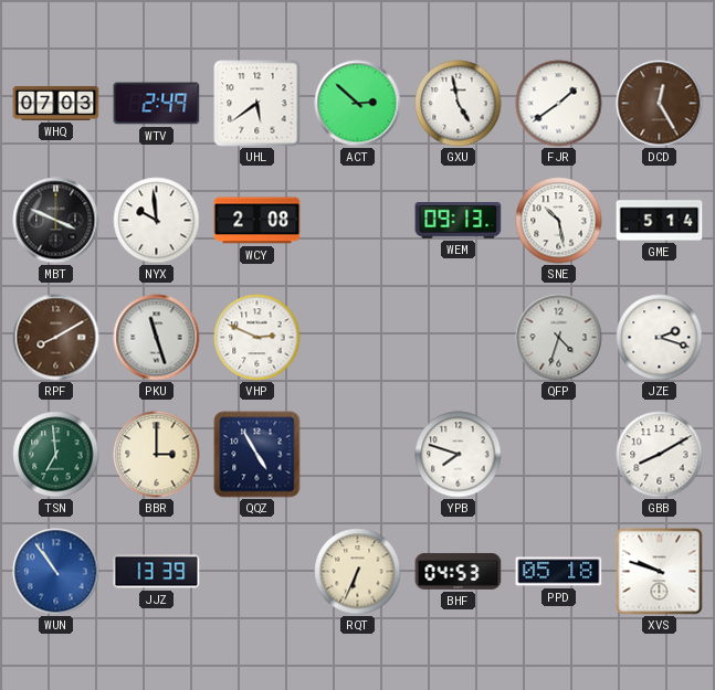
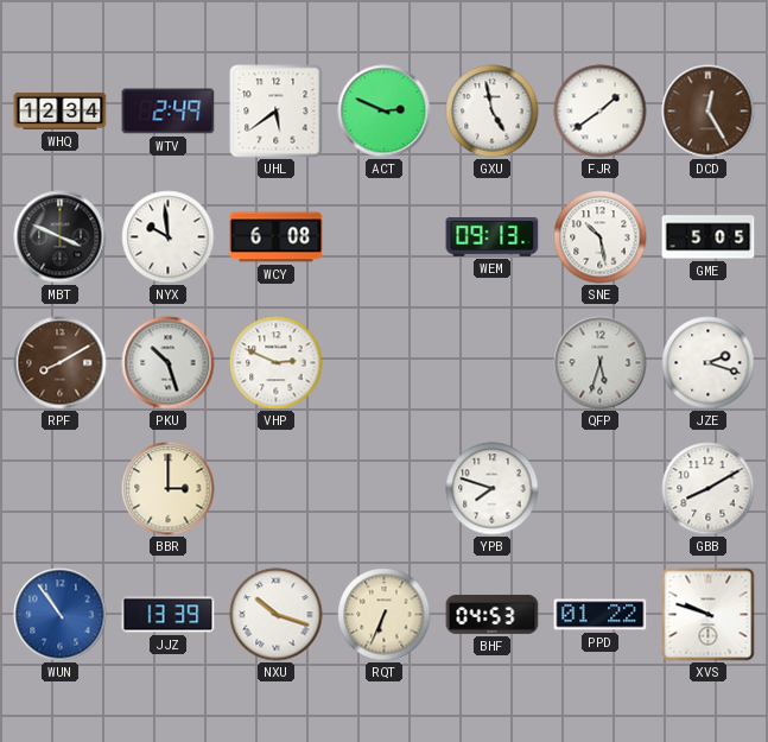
WHQ: 07:03 -> 12:34 (61, 110)
ACT: 2:52 -> 2:49 (385, 112)
WCY: 2:08 -> 6:08 (277, 237)
GME: 5:14 -> 5:05 (709, 237)
PKU: 11:27 -> 10:27 (169, 363)
QFP: 4:33 -> 5:33 (601, 363)
TSN: 6:59 -> none (56, 455)
QQZ: 4:55 -> none (257, 455)
NXU: none -> 10:18 (277, 615)
PPD: 05:18 -> 01:22 (601, 615)
